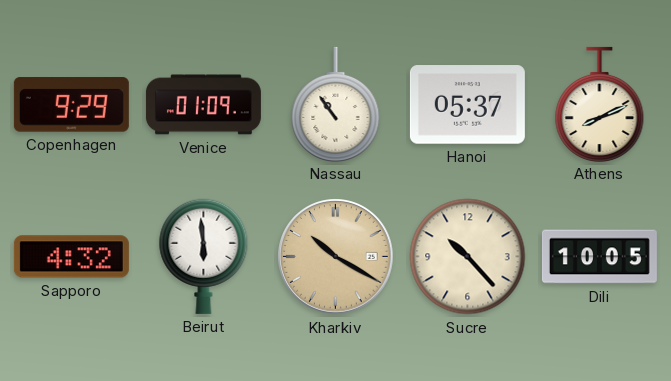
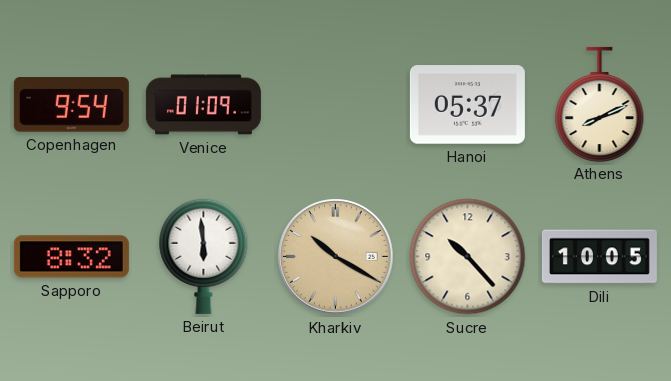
Copenhagen: 9:29 -> 9:54 (71, 105)
Nassau: 10:54 -> none (336, 104)
Sapporo: 4:32 -> 8:32 (71, 257)
